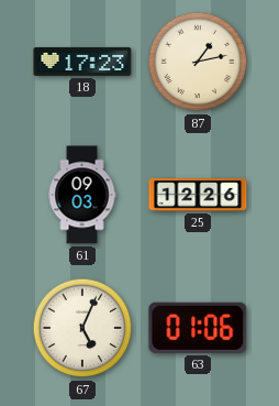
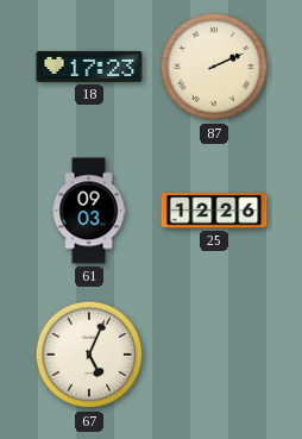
87: 1:13 -> 2:11 (214, 67)
63: 01:06 -> none (198, 328)
